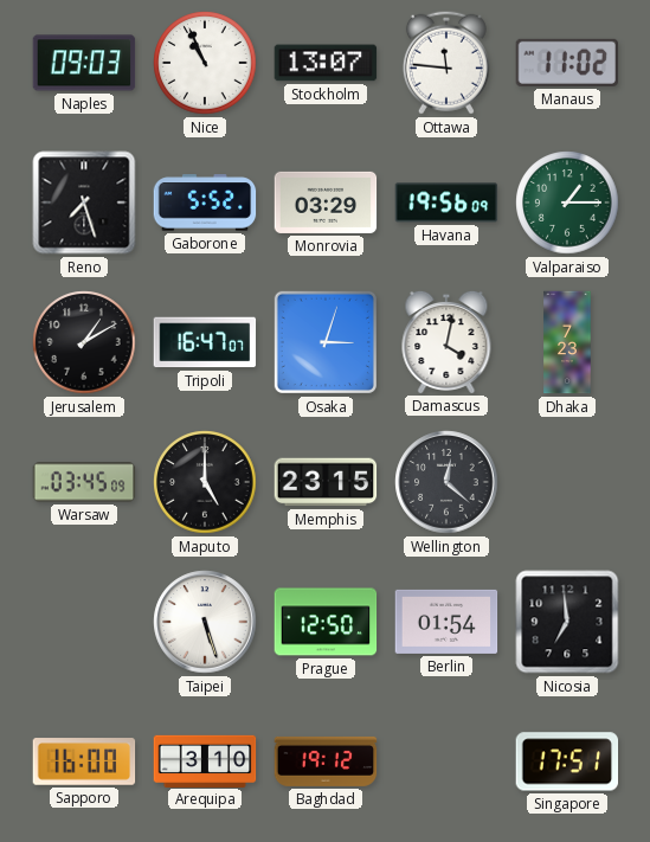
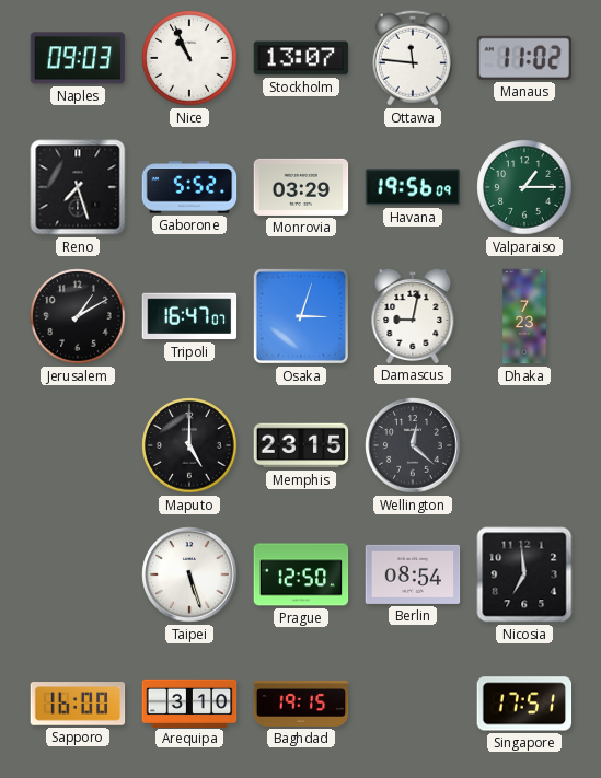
Damascus: 4:02 -> 9:02 (413, 315)
Warsaw: 03:45 -> none (84, 482)
Berlin: 01:54 -> 08:54 (413, 574)
Baghdad: 19:12 -> 19:15 (301, 704)
